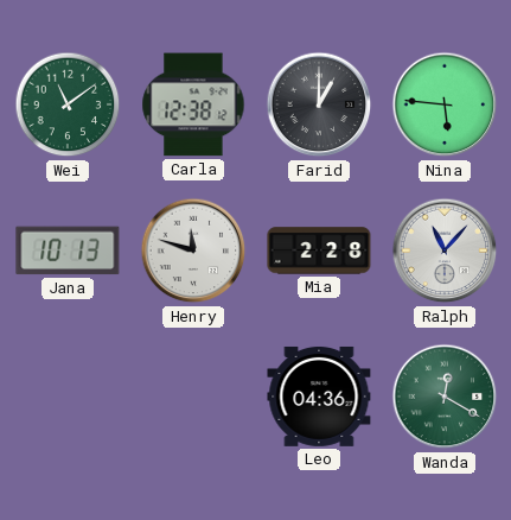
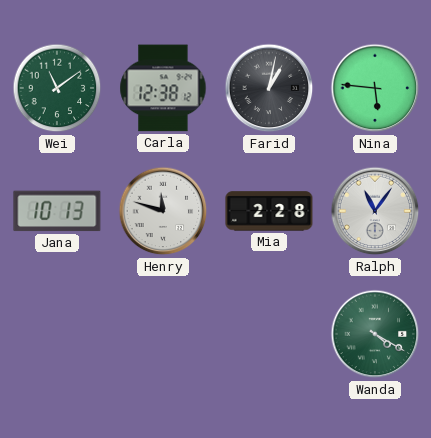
Farid: 1:00 -> 1:02 (269, 88)
Ralph: 11:07 -> 11:06 (375, 211)
Leo: 04:36 -> none (319, 397)
Wanda: 12:20 -> 4:20 (375, 334)
